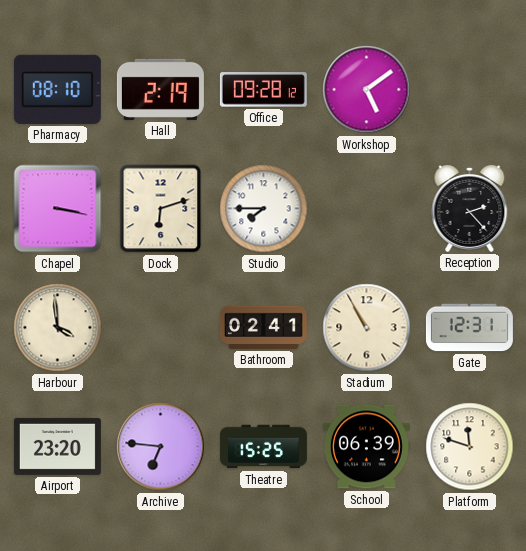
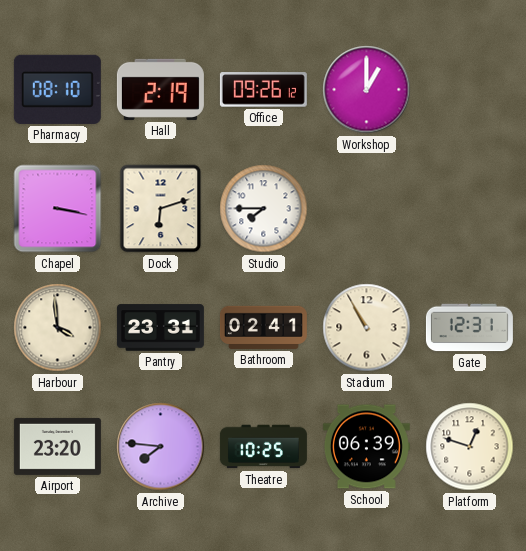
Office: 09:28 -> 09:26 (263, 90)
Workshop: 5:09 -> 1:00 (367, 90)
Reception: 2:23 -> none (470, 209)
Pantry: none -> 23:31 (160, 328)
Archive: 6:46 -> 7:46 (161, 447)
Theatre: 15:25 -> 10:25 (263, 447)
Platform: 11:48 -> 12:48 (470, 447)
